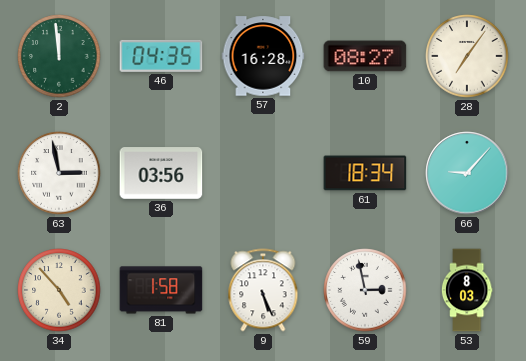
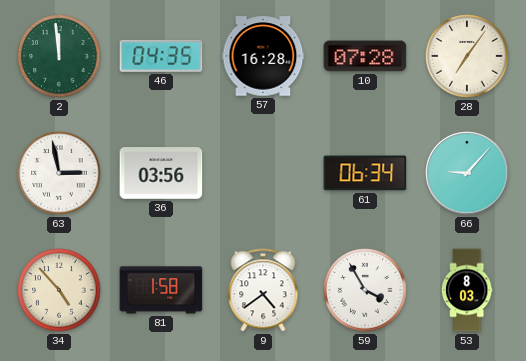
10: 08:27 -> 07:28 (365, 56)
61: 18:34 -> 06:34 (365, 173)
9: 5:26 -> 4:39 (263, 290)
59: 2:58 -> 3:55 (365, 290)
